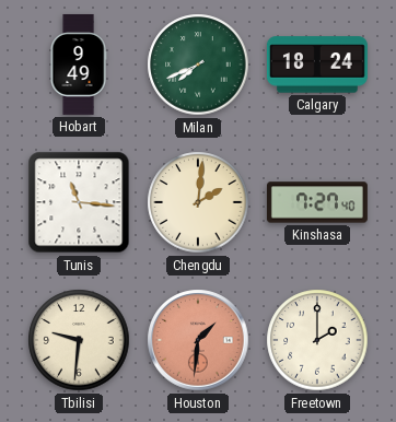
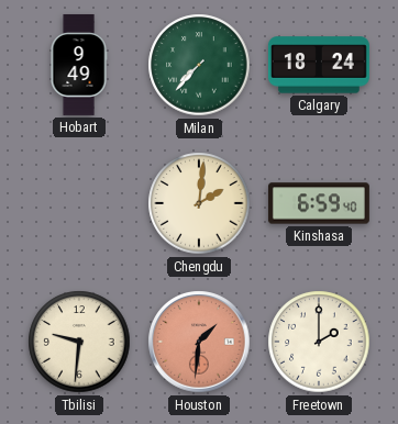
Milan: 7:41 -> 7:37 (199, 65)
Tunis: 11:16 -> none (79, 202)
Kinshasa: 7:27 -> 6:59 (319, 203)
